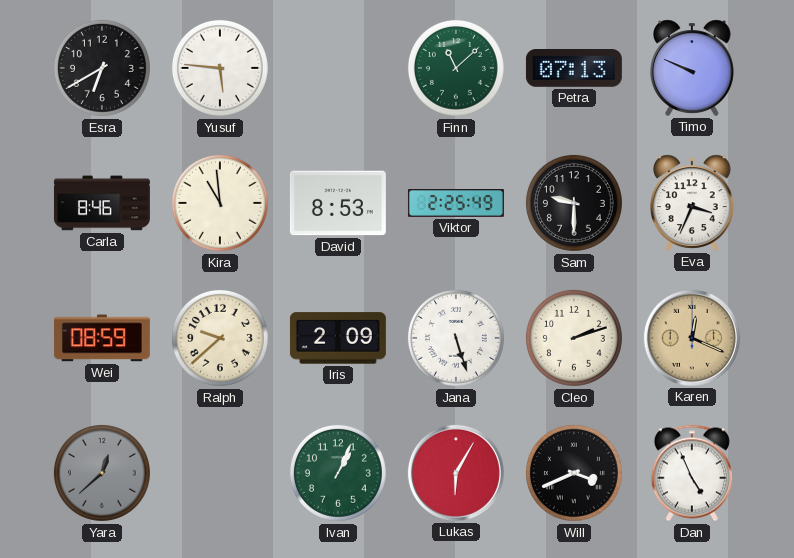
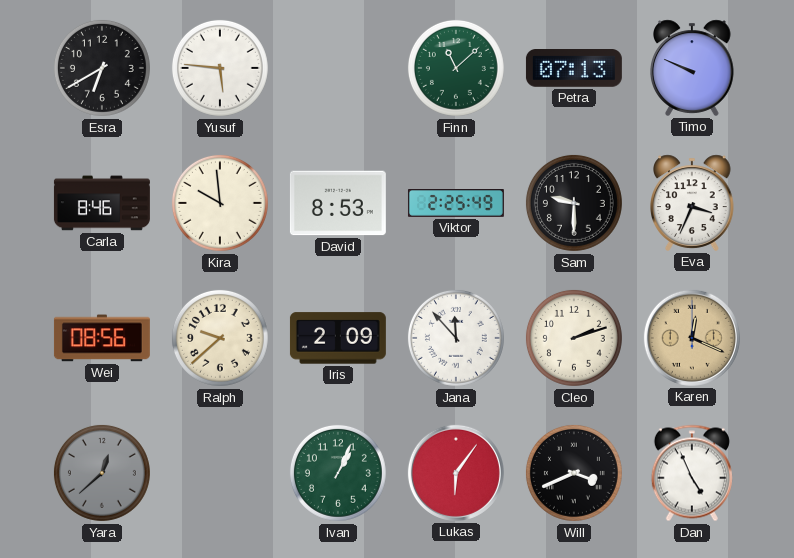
Kira: 10:59 -> 9:59 (220, 203)
Wei: 08:59 -> 08:56 (102, 338)
Jana: 5:27 -> 11:53 (456, 338)
Lukas: 6:05 -> 6:06 (456, 473)
